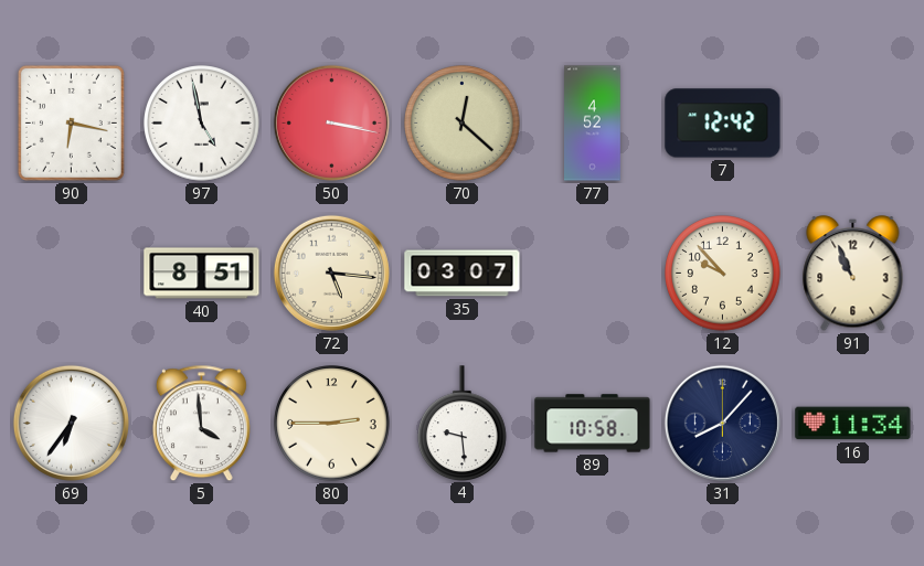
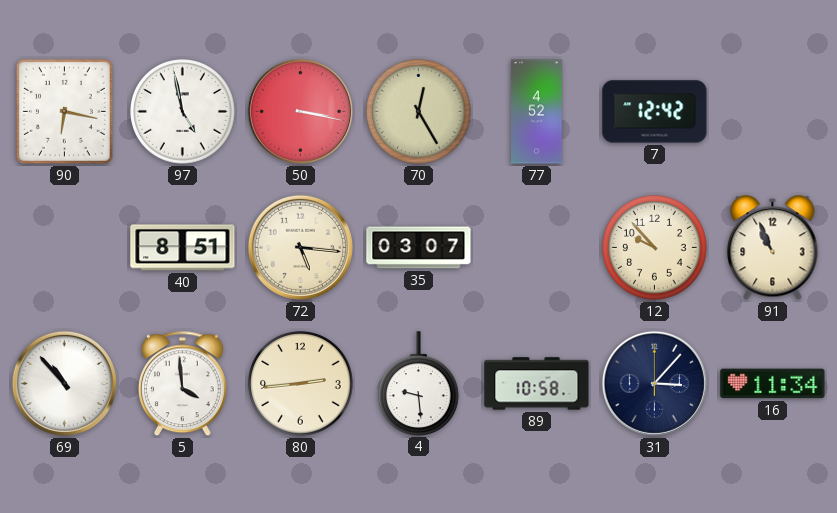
70: 12:22 -> 12:25 (419, 112)
69: 6:36 -> 10:53 (64, 383)
80: 2:45 -> 2:44 (301, 384)
31: 8:07 -> 3:07 (654, 383)
